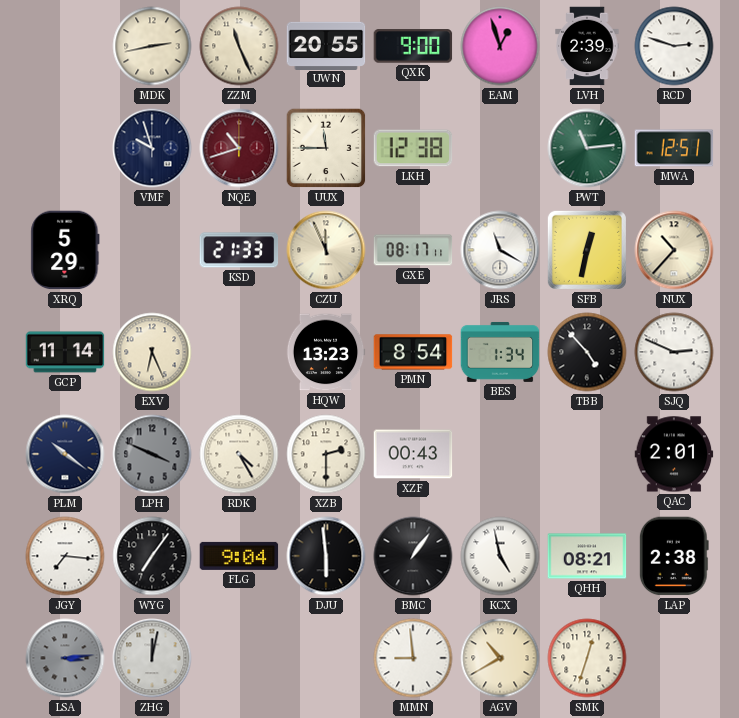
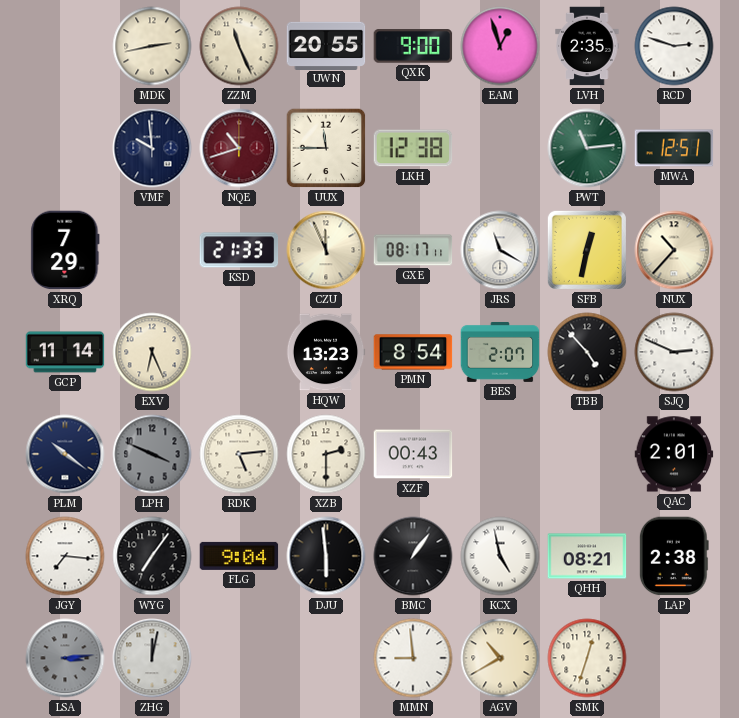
LVH: 2:39 -> 2:35 (587, 46)
VMF: 9:57 -> 9:59 (152, 148)
XRQ: 5:29 -> 7:29 (65, 250)
BES: 1:34 -> 2:07 (500, 352)
RDK: 4:25 -> 5:14 (239, 454)
